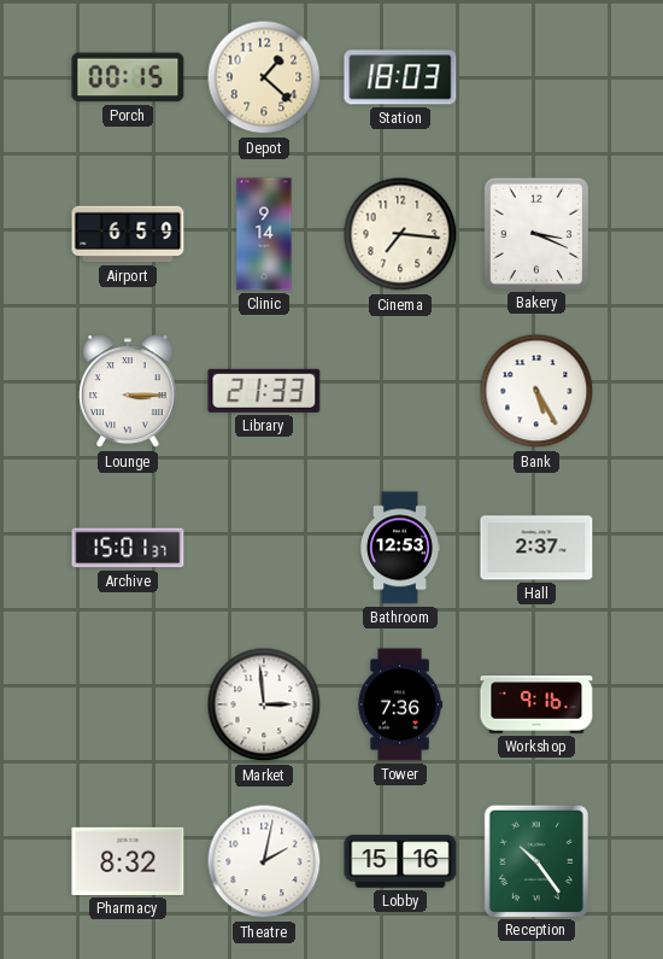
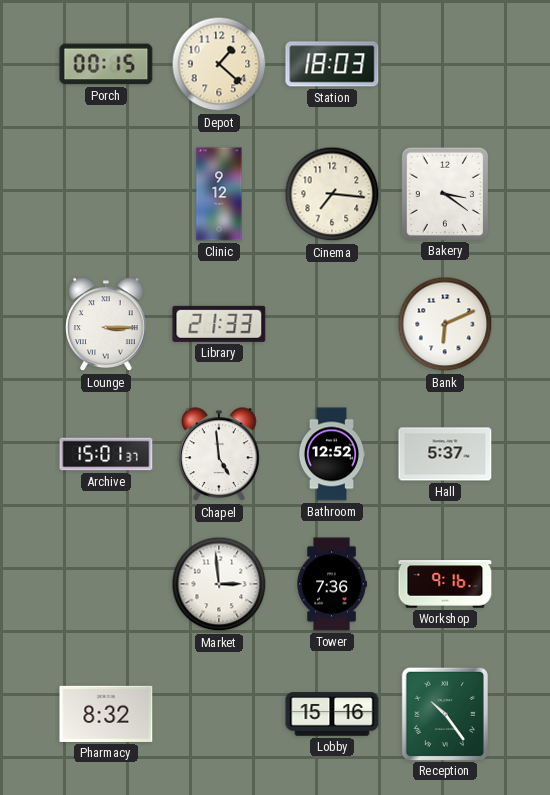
Airport: 6:59 -> none (128, 234)
Clinic: 9:14 -> 9:12 (219, 194)
Bakery: 3:19 -> 3:21 (444, 193)
Bank: 5:25 -> 6:11 (445, 324)
Chapel: none -> 4:59 (219, 455)
Bathroom: 12:53 -> 12:52 (332, 454)
Hall: 2:37 -> 5:37 (445, 454)
Theatre: 2:02 -> none (264, 861)
